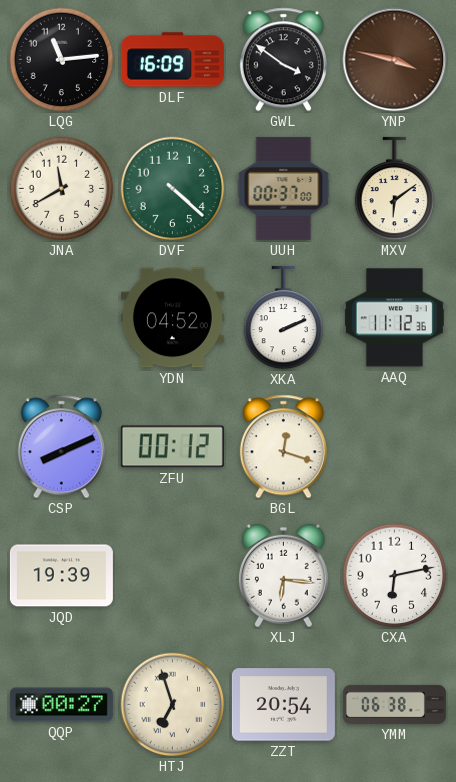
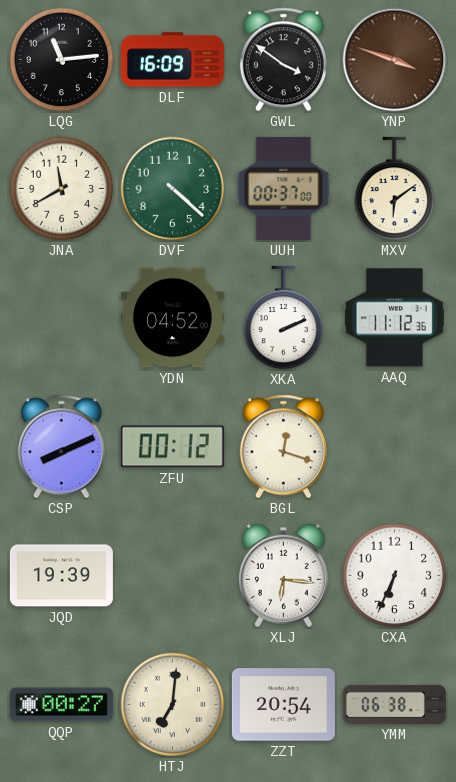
YNP: 3:47 -> 3:48 (395, 60)
CXA: 6:13 -> 6:34 (395, 576)
HTJ: 6:57 -> 7:01 (173, 705)
